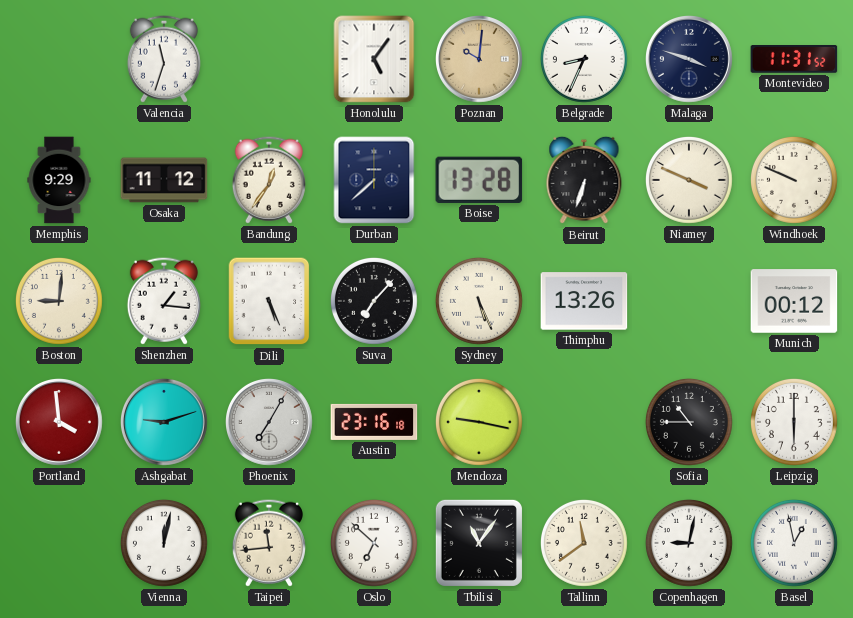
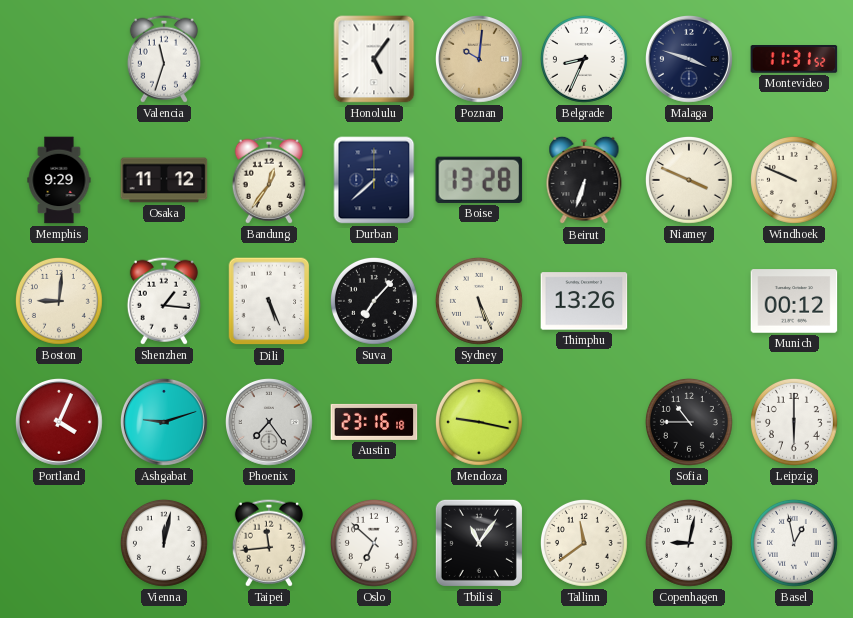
Portland: 3:59 -> 4:04 (60, 423)
Phoenix: 7:05 -> 7:24 (270, 423)
